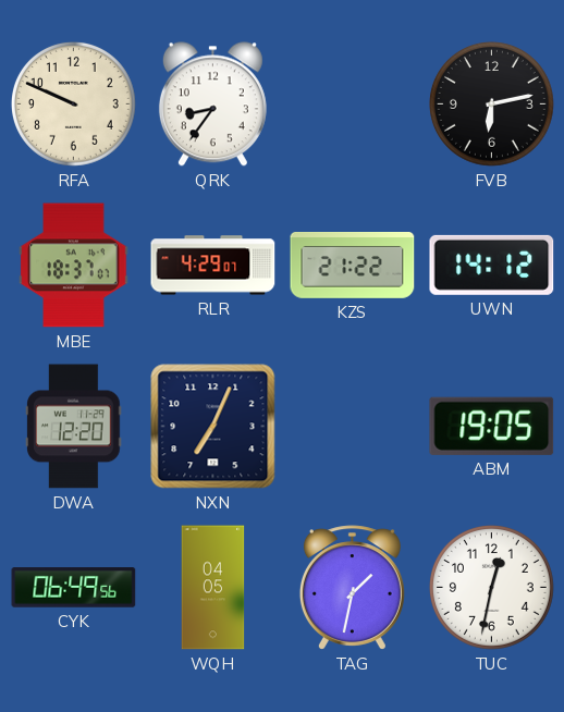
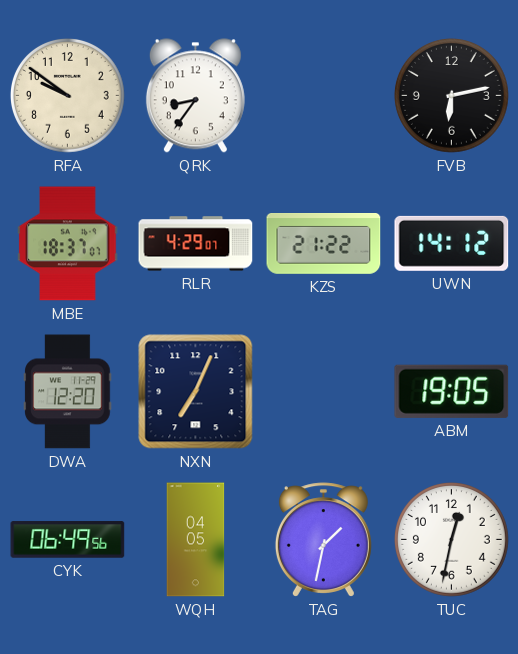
RFA: 9:49 -> 9:51 (67, 95)
